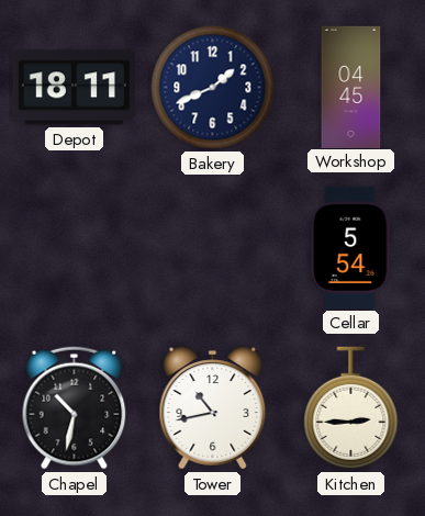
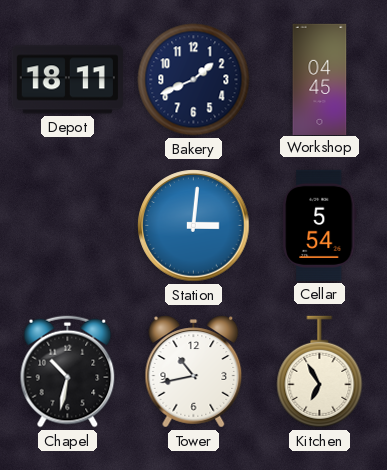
Station: none -> 3:01 (194, 226)
Kitchen: 2:45 -> 6:55 (320, 372)
